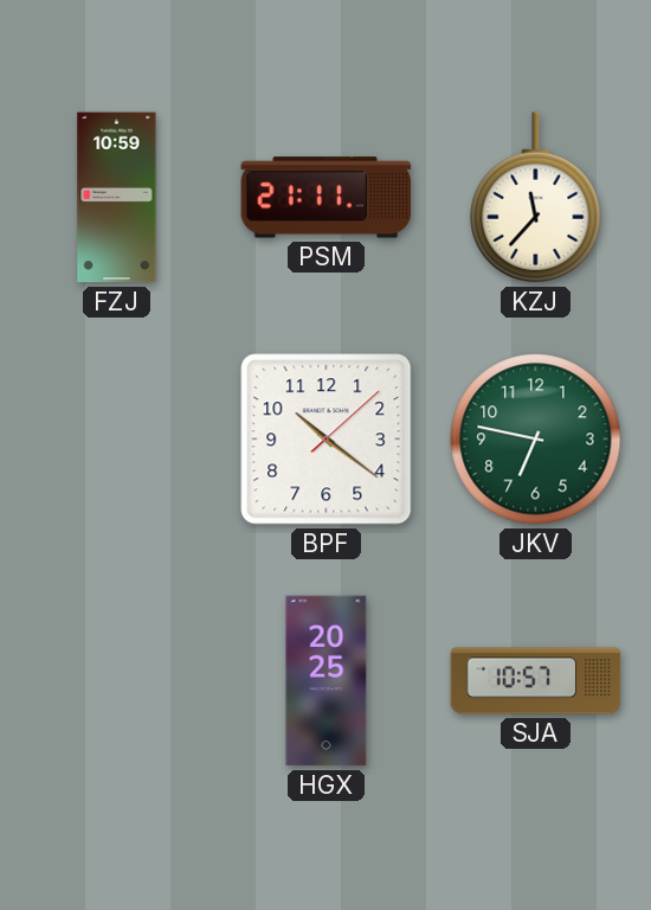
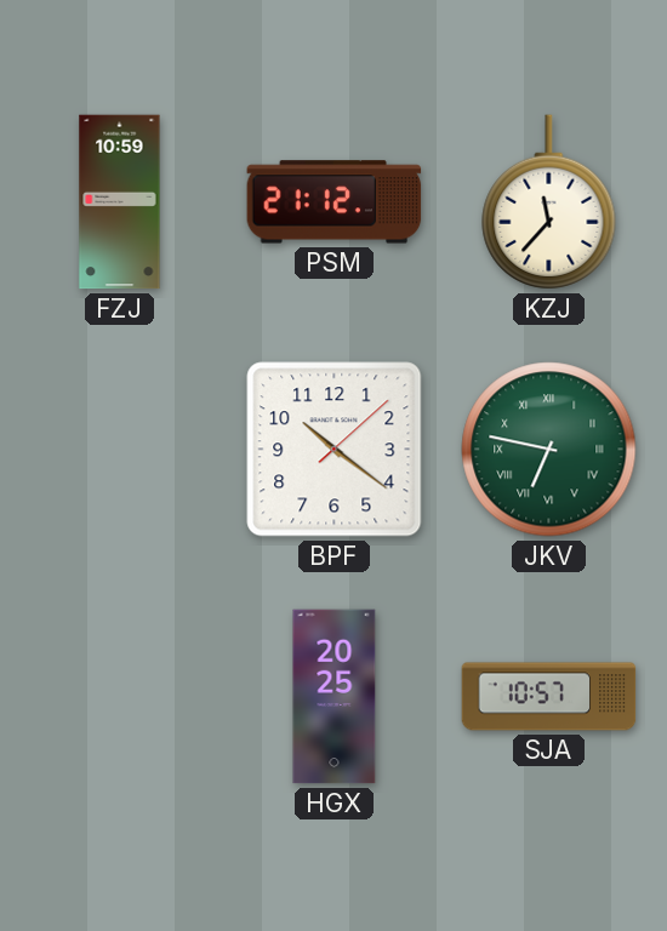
PSM: 21:11 -> 21:12 (335, 202)
JKV numerals: Arabic -> Roman (549, 450)
